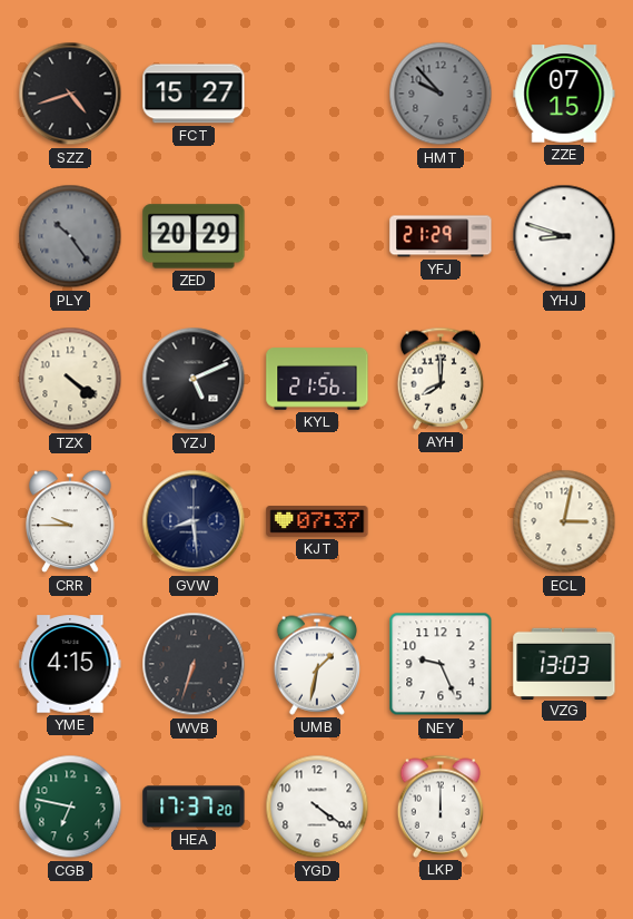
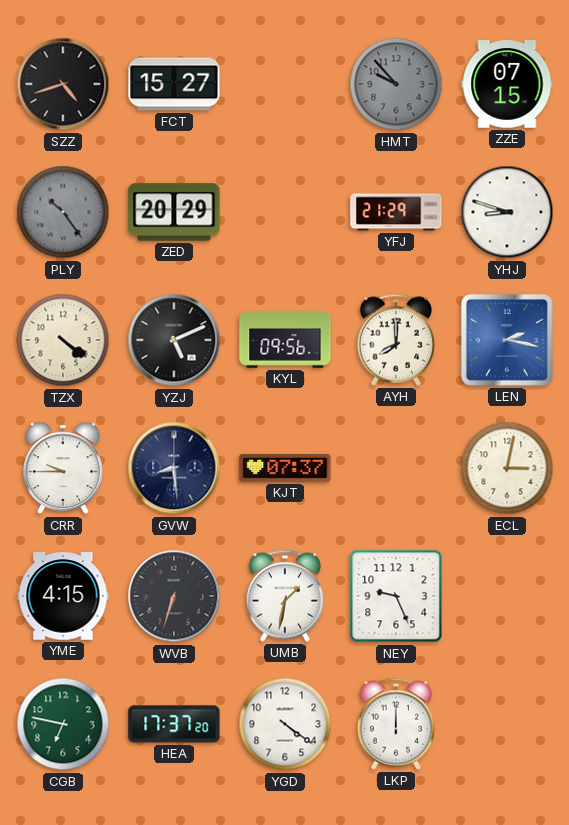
KYL: 21:56 -> 09:56 (285, 340)
LEN: none -> 2:17 (507, 340)
VZG: 13:03 -> none (564, 663)
